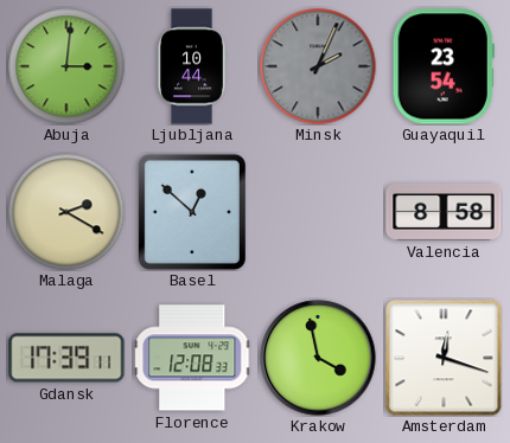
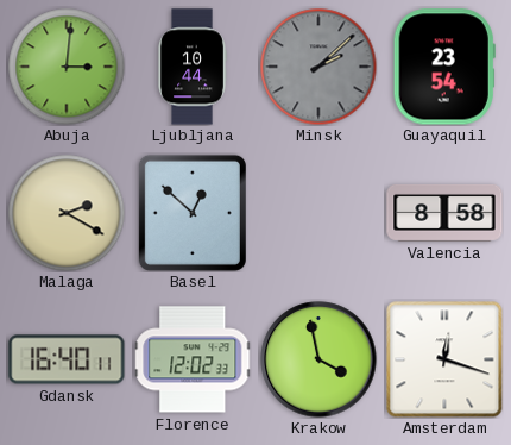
Minsk: 2:04 -> 2:08 (318, 67)
Gdansk: 17:39 -> 16:40 (67, 359)
Florence: 12:08 -> 12:02 (193, 359)
